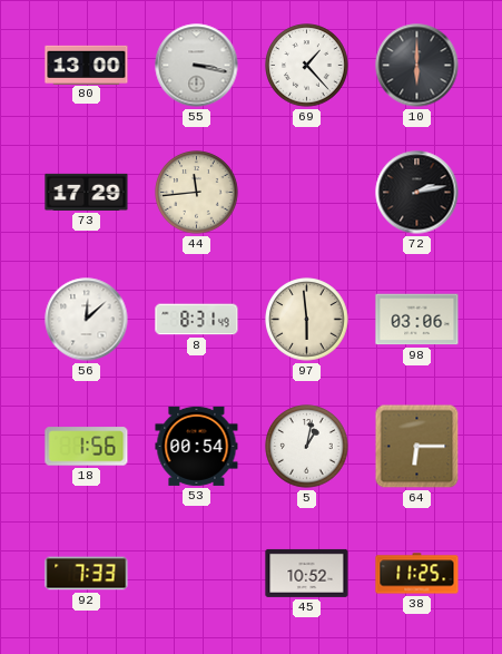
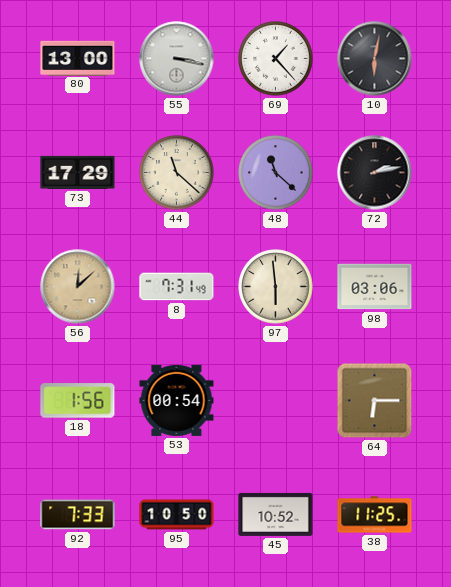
10: 6:00 -> 6:02 (375, 59)
44: 11:44 -> 11:22 (177, 173)
48: none -> 11:22 (276, 173)
56 dial: white -> champagne (78, 287)
8: 8:31 -> 7:31 (177, 287)
5: 1:02 -> none (307, 447)
95: none -> 10:50 (177, 515)
